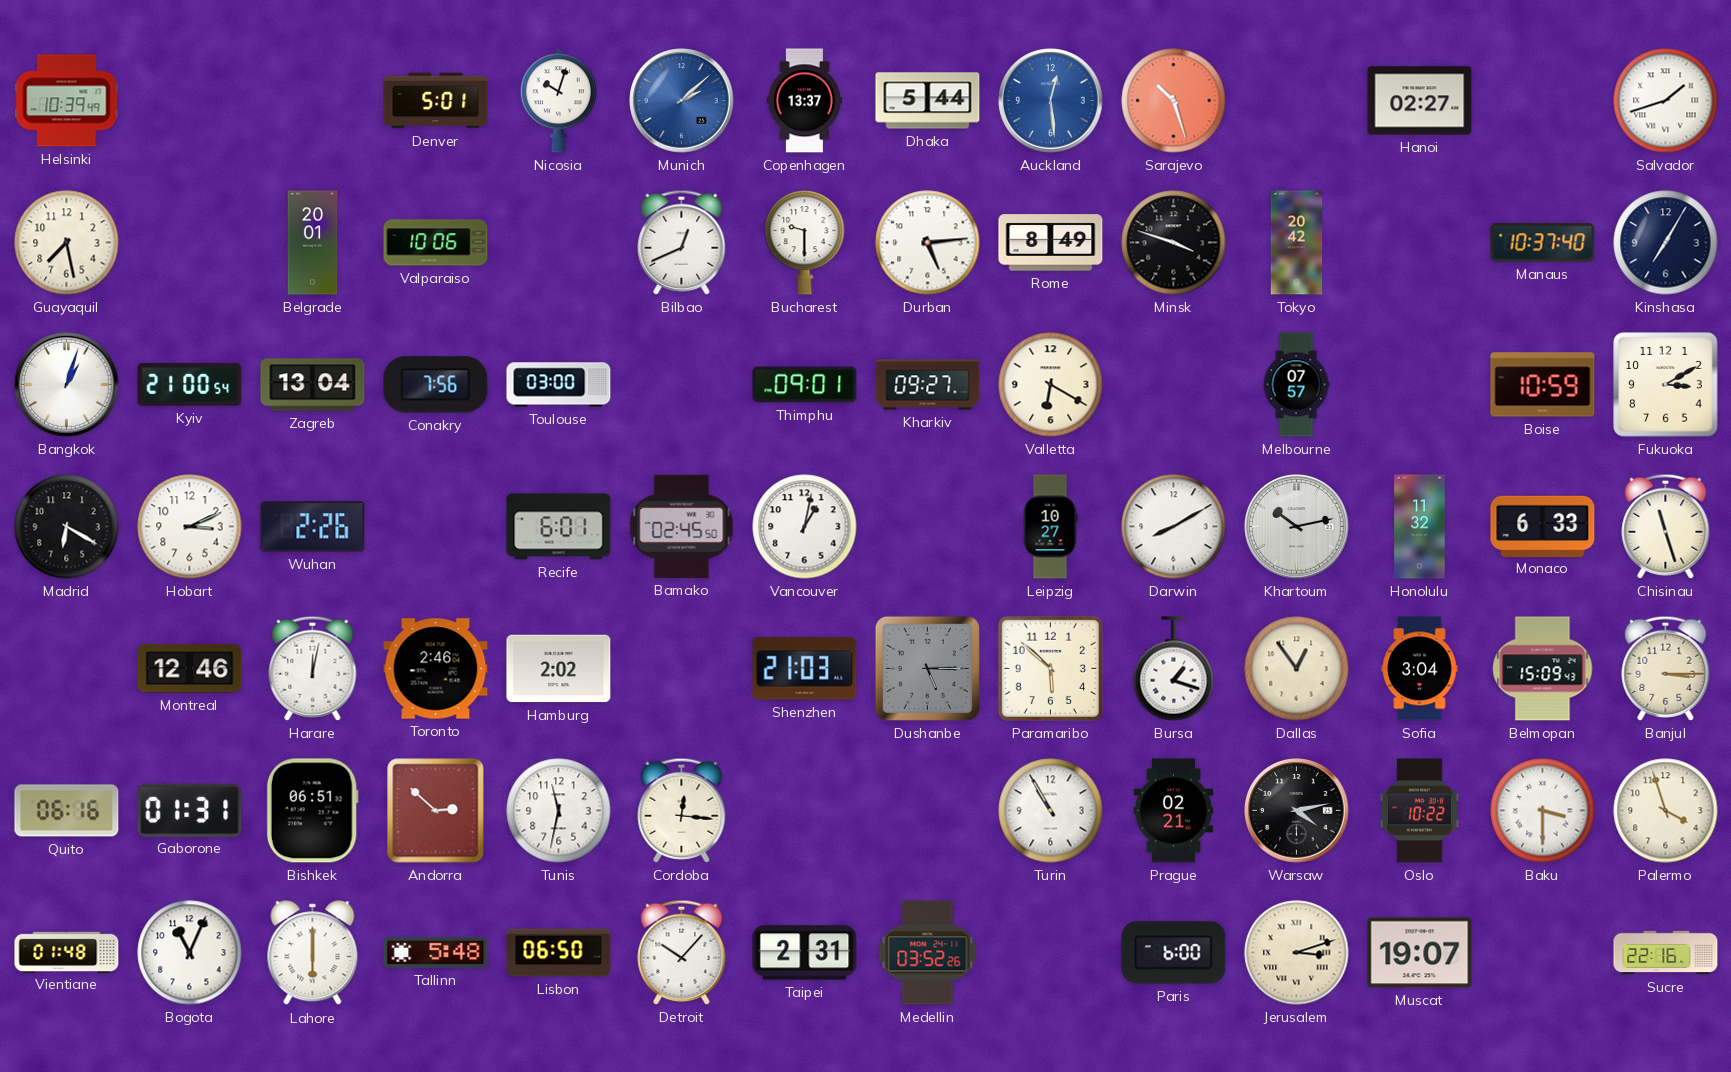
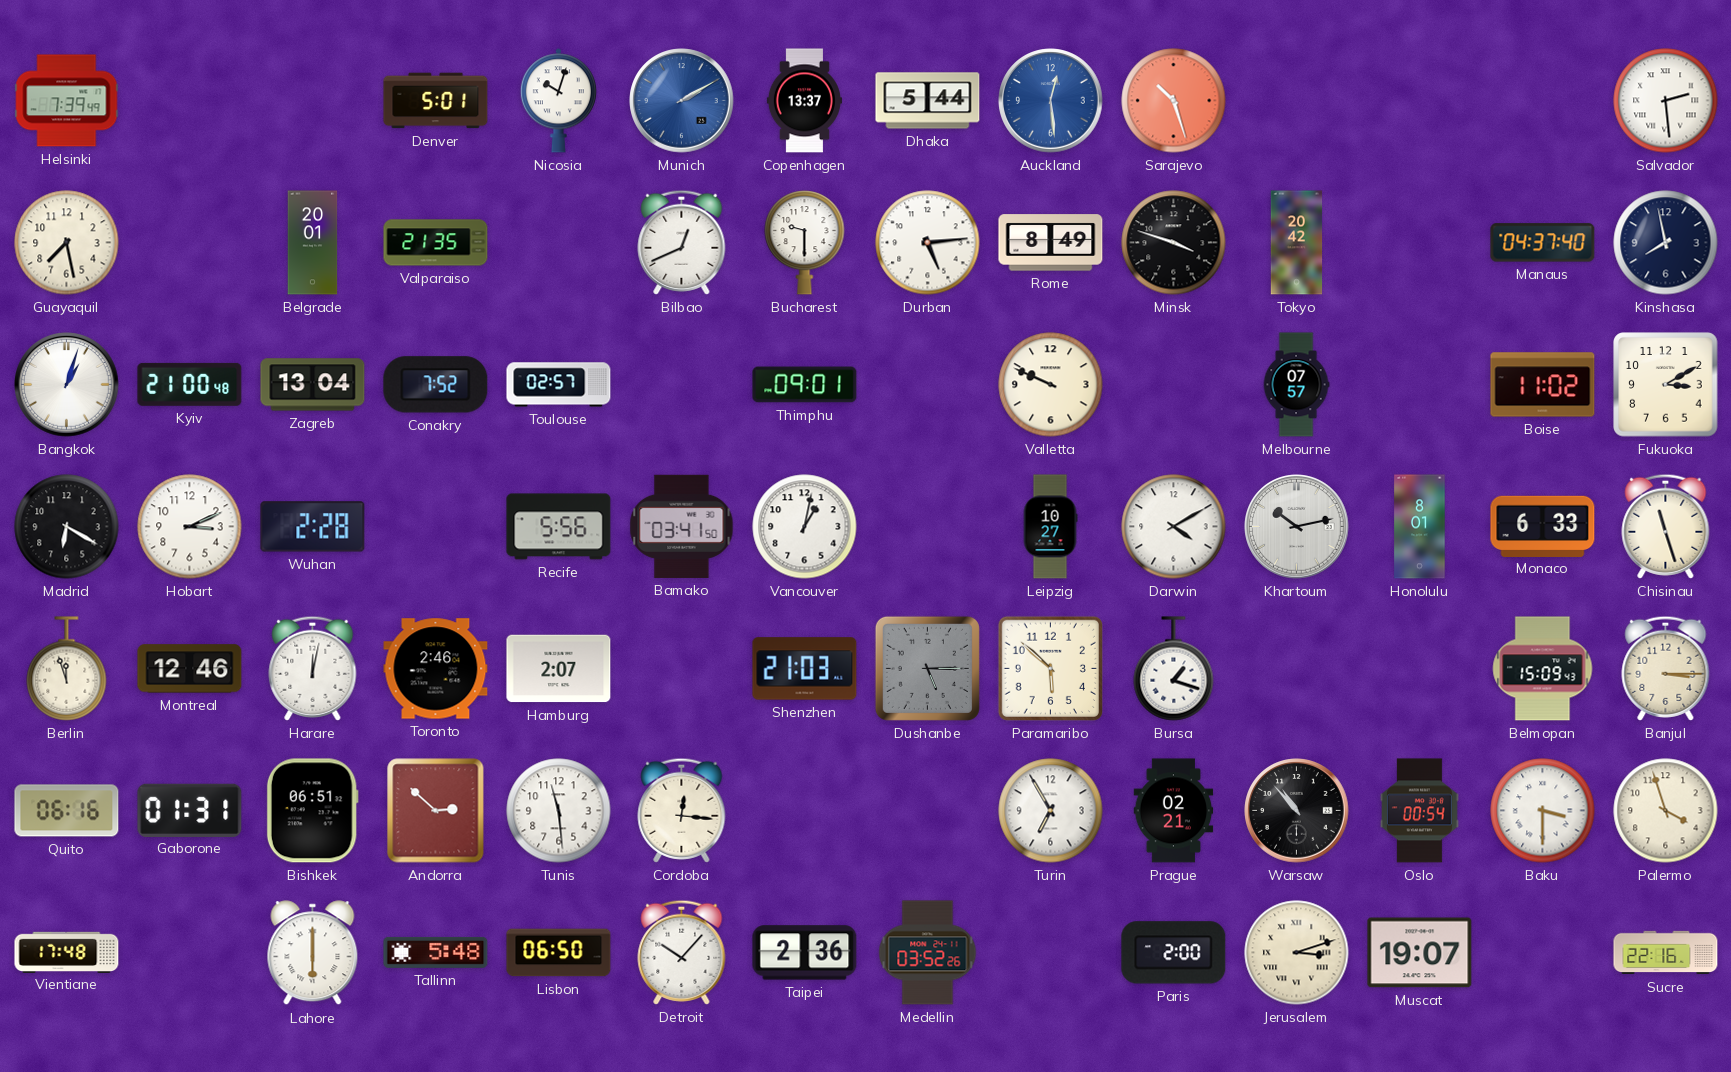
Helsinki: 10:39 -> 7:39 (67, 101)
Munich: 2:08 -> 2:10 (682, 101)
Hanoi: 02:27 -> none (1420, 101)
Salvador: 1:42 -> 2:29 (1666, 101)
Valparaiso: 10:06 -> 21:35 (436, 243)
Manaus: 10:37 -> 04:37 (1543, 243)
Kinshasa: 7:05 -> 7:58 (1666, 243)
Kyiv: 21:00:54 -> 21:00:48 (190, 384)
Conakry: 7:56 -> 7:52 (436, 385)
Toulouse: 03:00 -> 02:57 (559, 385)
Kharkiv: 09:27 -> none (928, 385)
Valletta: 6:20 -> 9:49 (1051, 385)
Boise: 10:59 -> 11:02 (1543, 385)
Wuhan: 2:26 -> 2:28 (313, 527)
Recife: 6:01 -> 5:56 (559, 527)
Bamako: 02:45 -> 03:41 (682, 526)
Darwin: 8:10 -> 4:10 (1174, 527)
Honolulu: 11:32 -> 8:01 (1420, 527)
Berlin: none -> 11:57 (67, 669)
Hamburg: 2:02 -> 2:07 (559, 669)
Dallas: 12:54 -> none (1297, 669)
Sofia: 3:04 -> none (1420, 669)
Tunis: 11:32 -> 11:29 (559, 811)
Turin: 10:55 -> 6:55 (1051, 811)
Warsaw: 4:13 -> 10:53 (1297, 811)
Oslo: 10:22 -> 00:54 (1419, 811)
Vientiane: 01:48 -> 17:48 (67, 952)
Bogota: 11:04 -> none (190, 953)
Taipei: 2:31 -> 2:36 (805, 953)
Paris: 6:00 -> 2:00 (1174, 953)
